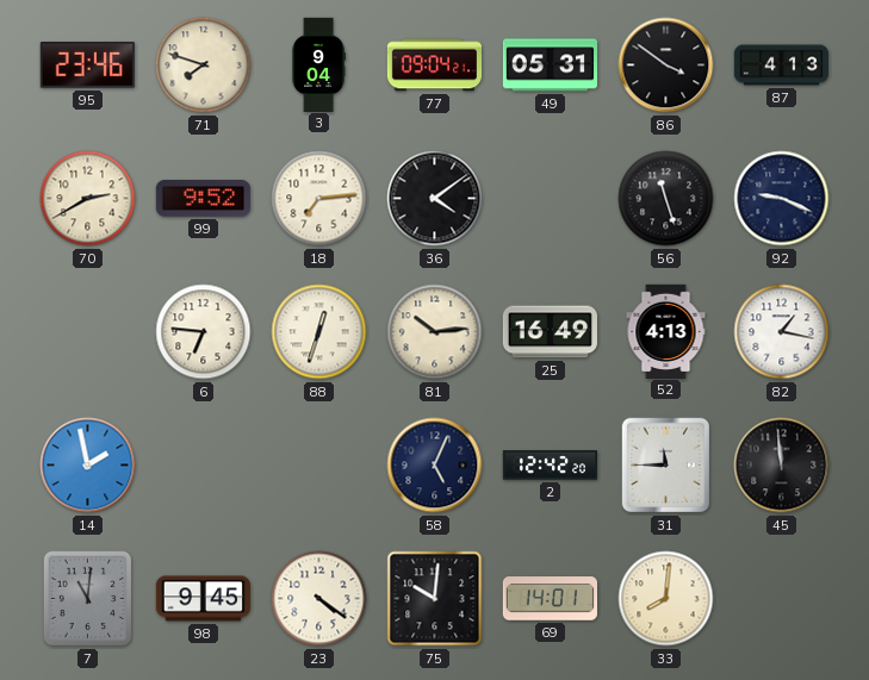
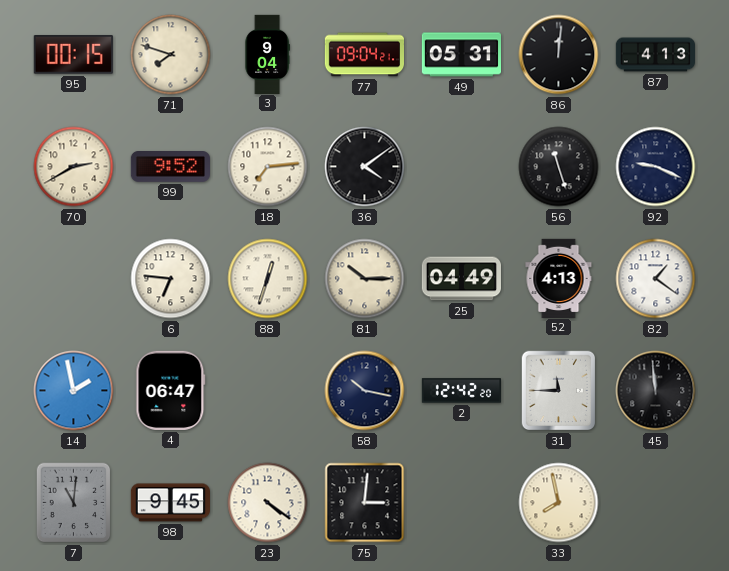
95: 23:46 -> 00:15 (73, 55)
86: 3:51 -> 12:01 (559, 55)
81: 10:14 -> 10:15 (365, 279)
25: 16:49 -> 04:49 (461, 279)
82: 1:17 -> 1:21 (656, 279)
4: none -> 06:47 (171, 390)
58: 5:04 -> 10:17 (365, 391)
75: 10:01 -> 3:01 (365, 503)
69: 14:01 -> none (550, 599)
33: 8:01 -> 7:58 (559, 503)
